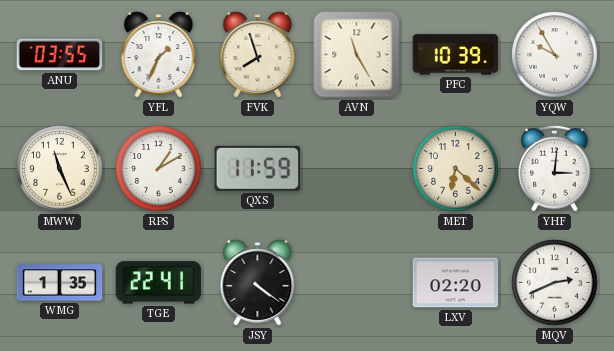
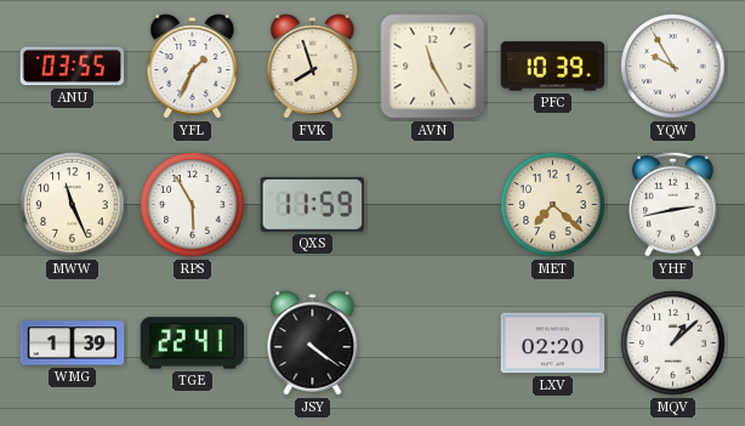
RPS: 1:10 -> 5:55 (193, 205)
MET: 6:22 -> 7:22 (553, 205)
YHF: 3:01 -> 2:43 (673, 204)
WMG: 1:35 -> 1:39 (73, 343)
MQV: 2:41 -> 1:08 (673, 343)
